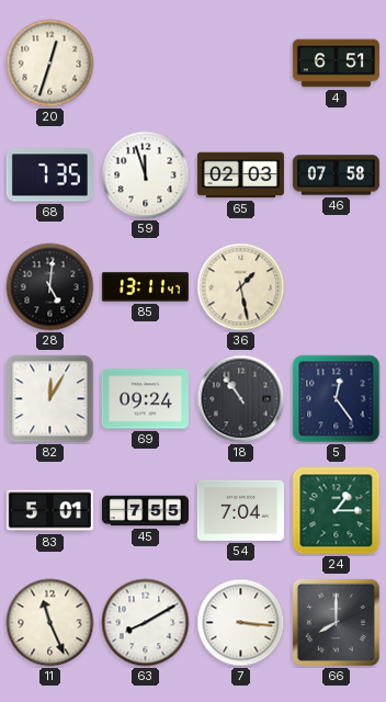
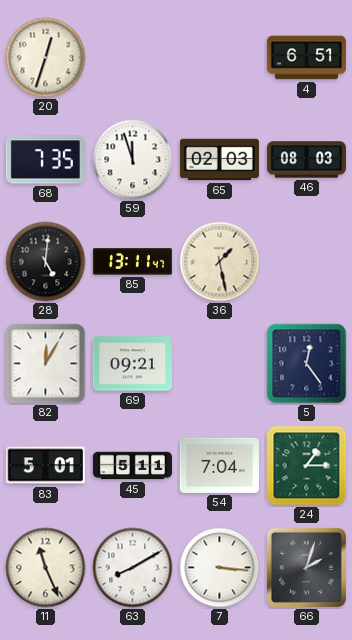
46: 07:58 -> 08:03 (306, 160)
69: 09:24 -> 09:21 (132, 364)
18: 10:54 -> none (241, 399)
45: 7:55 -> 5:11 (132, 466)
66: 8:00 -> 2:03 (306, 567)
